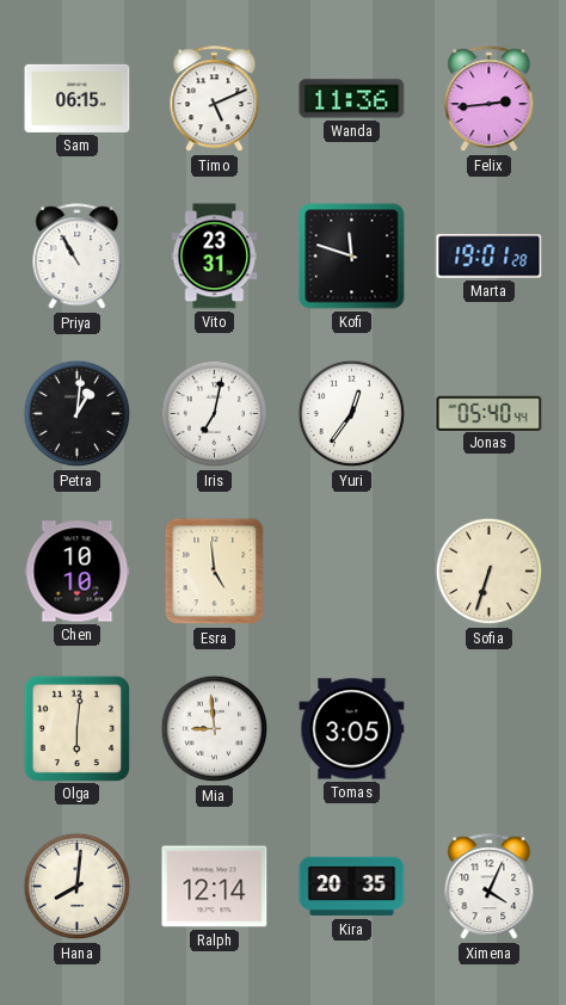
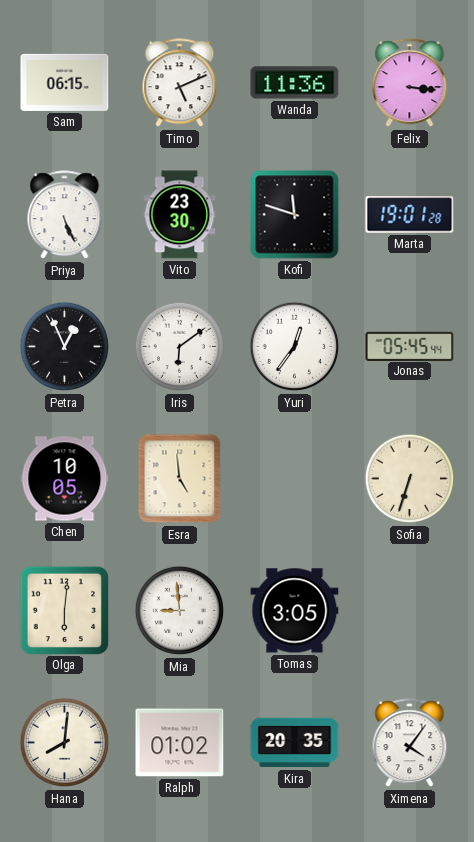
Felix: 2:44 -> 3:16 (410, 83)
Priya: 10:55 -> 5:26 (65, 215)
Vito: 23:31 -> 23:30 (180, 215)
Petra: 1:01 -> 12:56 (65, 347)
Iris: 7:02 -> 6:09 (180, 347)
Jonas: 05:40 -> 05:45 (410, 346)
Chen: 10:10 -> 10:05 (65, 479)
Ralph: 12:14 -> 01:02 (180, 743)
Ximena: 4:04 -> 4:06 (410, 743)
